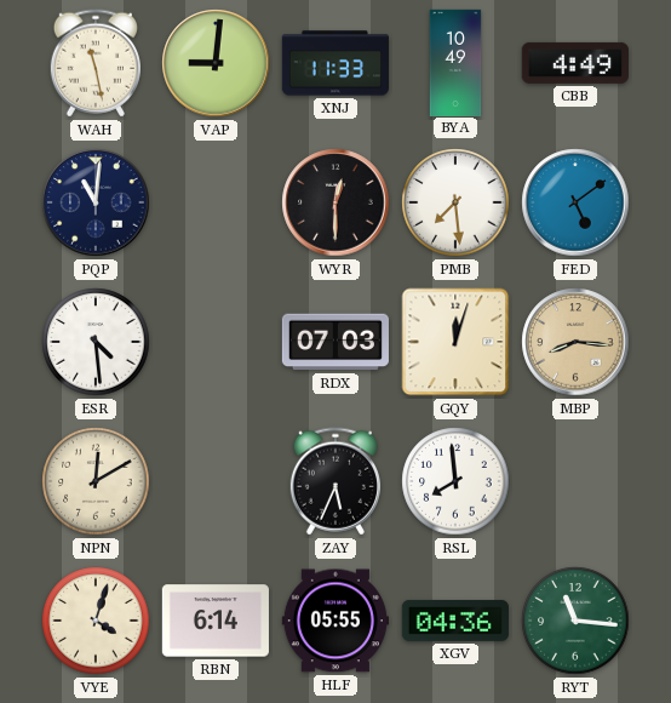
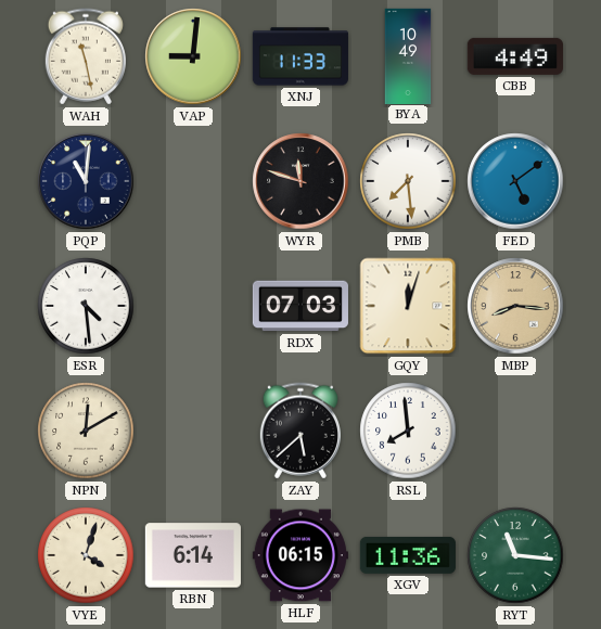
WYR: 12:30 -> 11:48 (300, 181)
ZAY: 5:34 -> 5:38 (300, 431)
HLF: 05:55 -> 06:15 (300, 555)
XGV: 04:36 -> 11:36 (408, 555)
